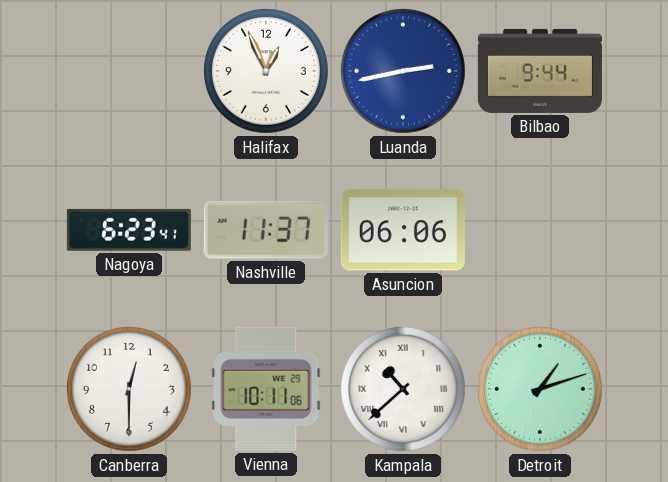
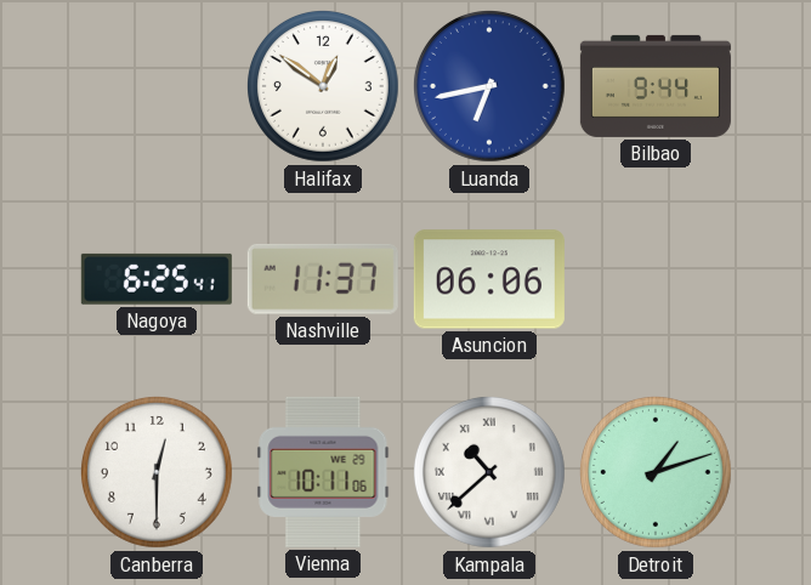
Halifax: 12:56 -> 12:51 (323, 86)
Luanda: 2:43 -> 6:43 (489, 86)
Nagoya: 6:23 -> 6:25 (157, 279)
